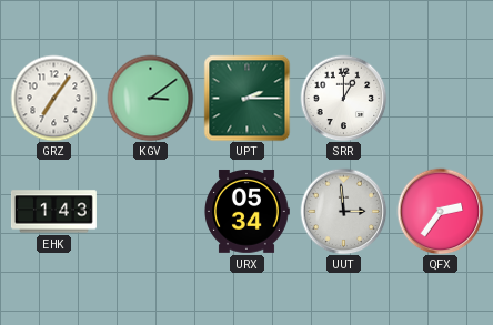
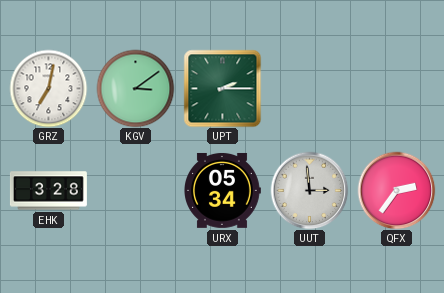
GRZ: 7:06 -> 7:02 (48, 88)
SRR: 1:00 -> none (343, 98)
EHK: 1:43 -> 3:28 (48, 191)
